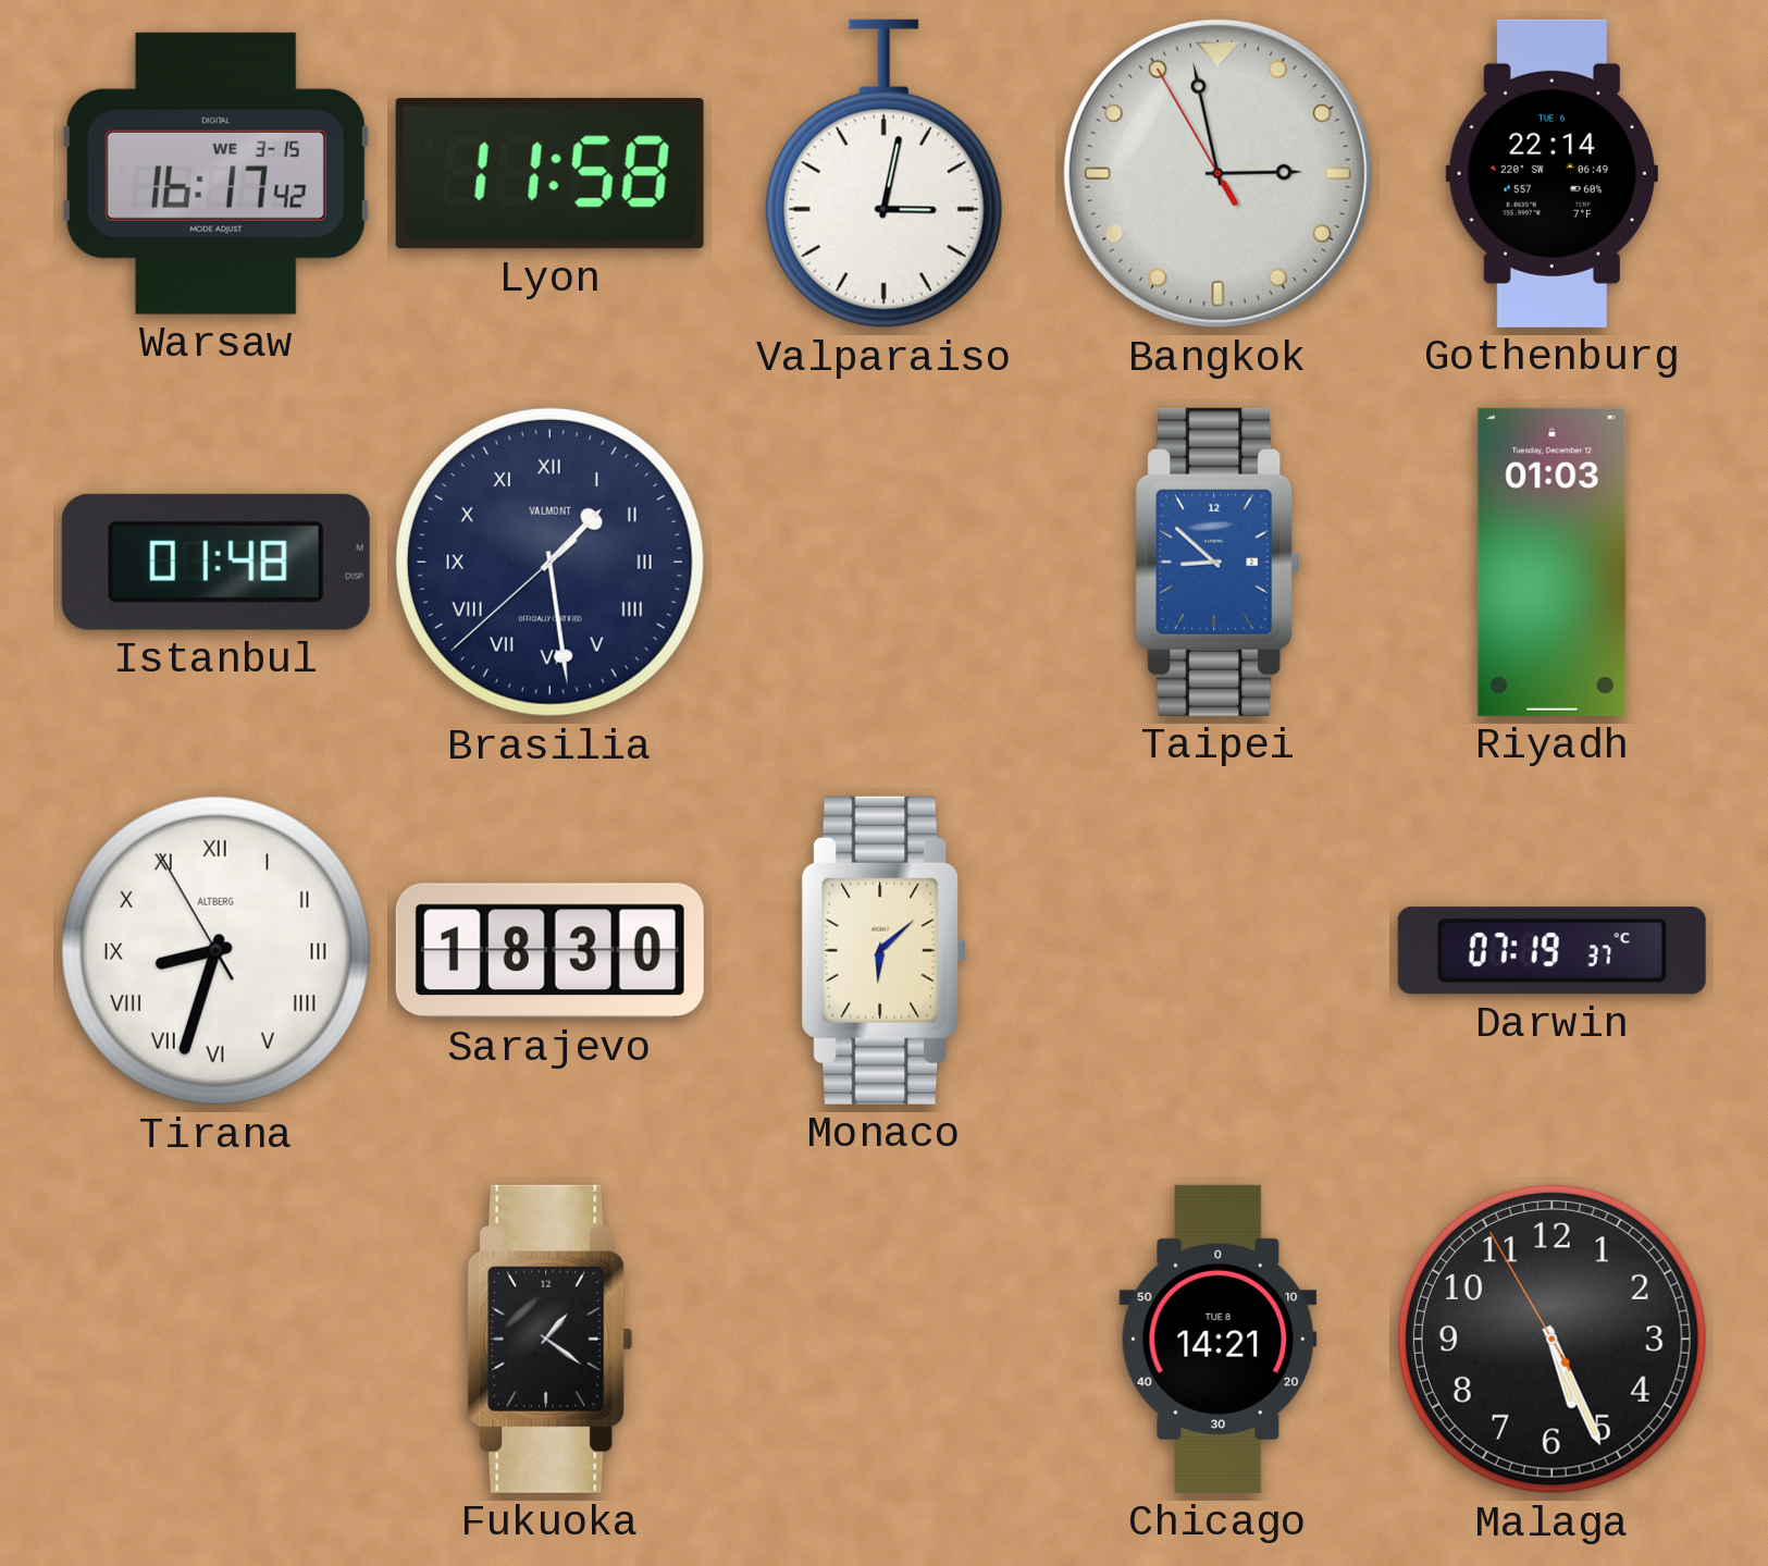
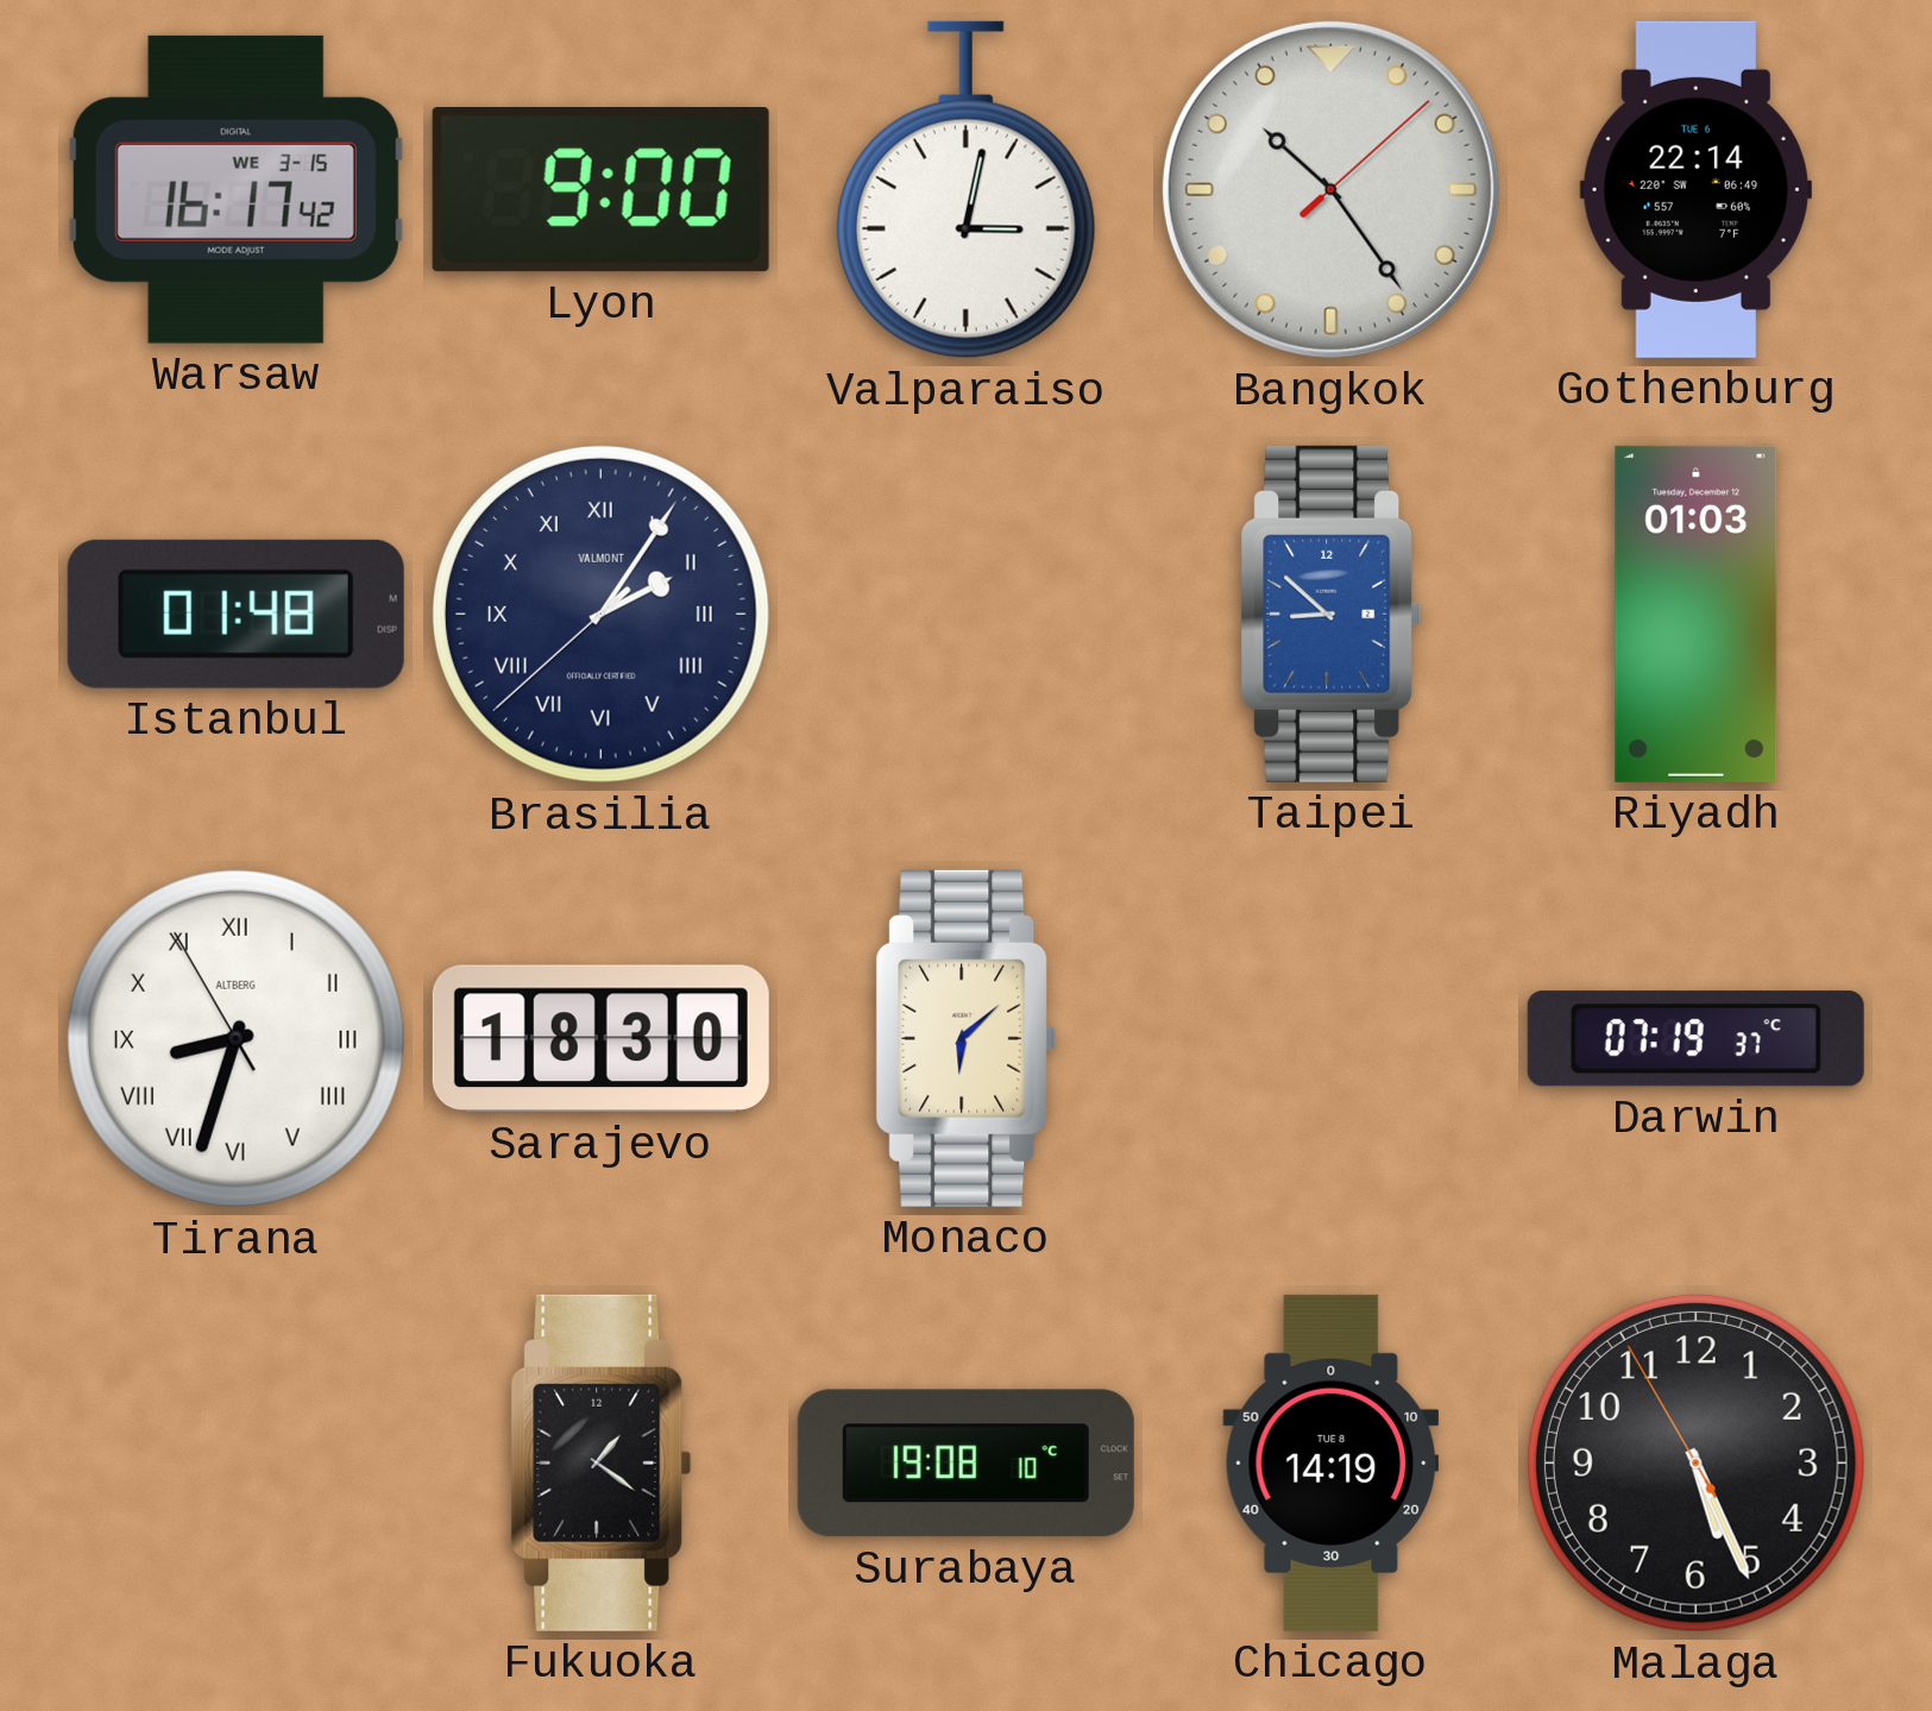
Lyon: 11:58 -> 9:00 (600, 190)
Bangkok: 2:57 -> 10:24 (1330, 189)
Brasilia: 1:28 -> 2:05 (600, 614)
Surabaya: none -> 19:08 (965, 1464)
Chicago: 14:21 -> 14:19 (1332, 1462)
